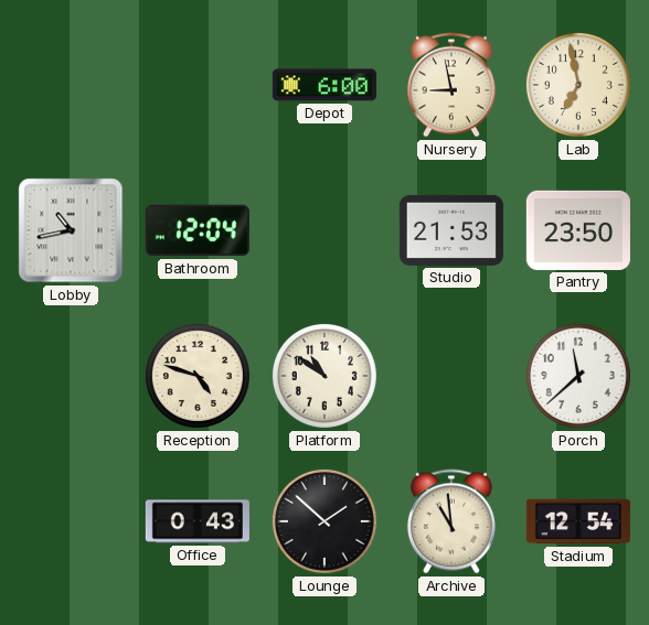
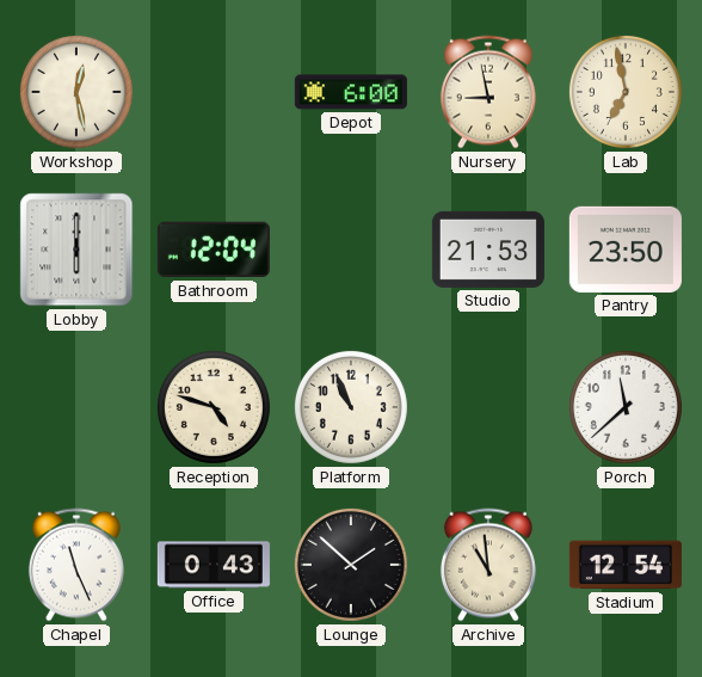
Workshop: none -> 12:28 (76, 92)
Lobby: 10:43 -> 6:00 (76, 250)
Platform: 10:51 -> 10:56 (351, 407)
Chapel: none -> 11:26 (76, 565)
